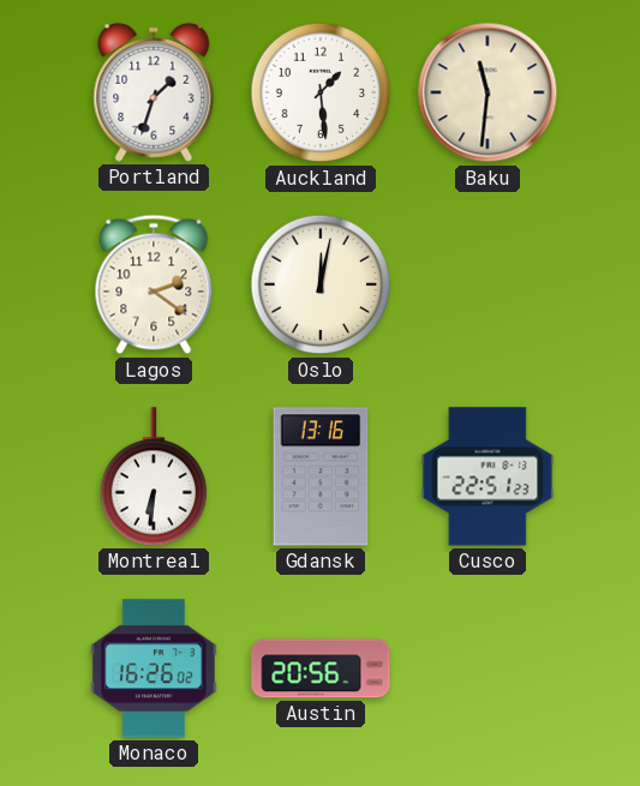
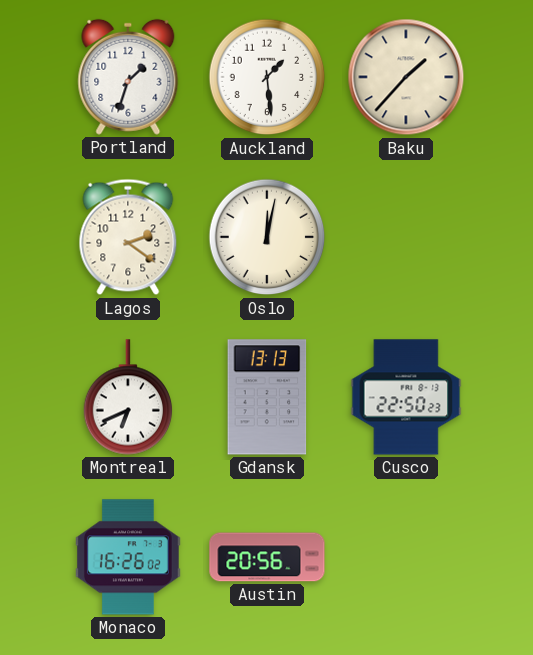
Baku: 11:31 -> 1:37 (406, 77)
Montreal: 6:31 -> 6:41 (128, 397)
Gdansk: 13:16 -> 13:13 (267, 397)
Cusco: 22:51 -> 22:50 (406, 397)
